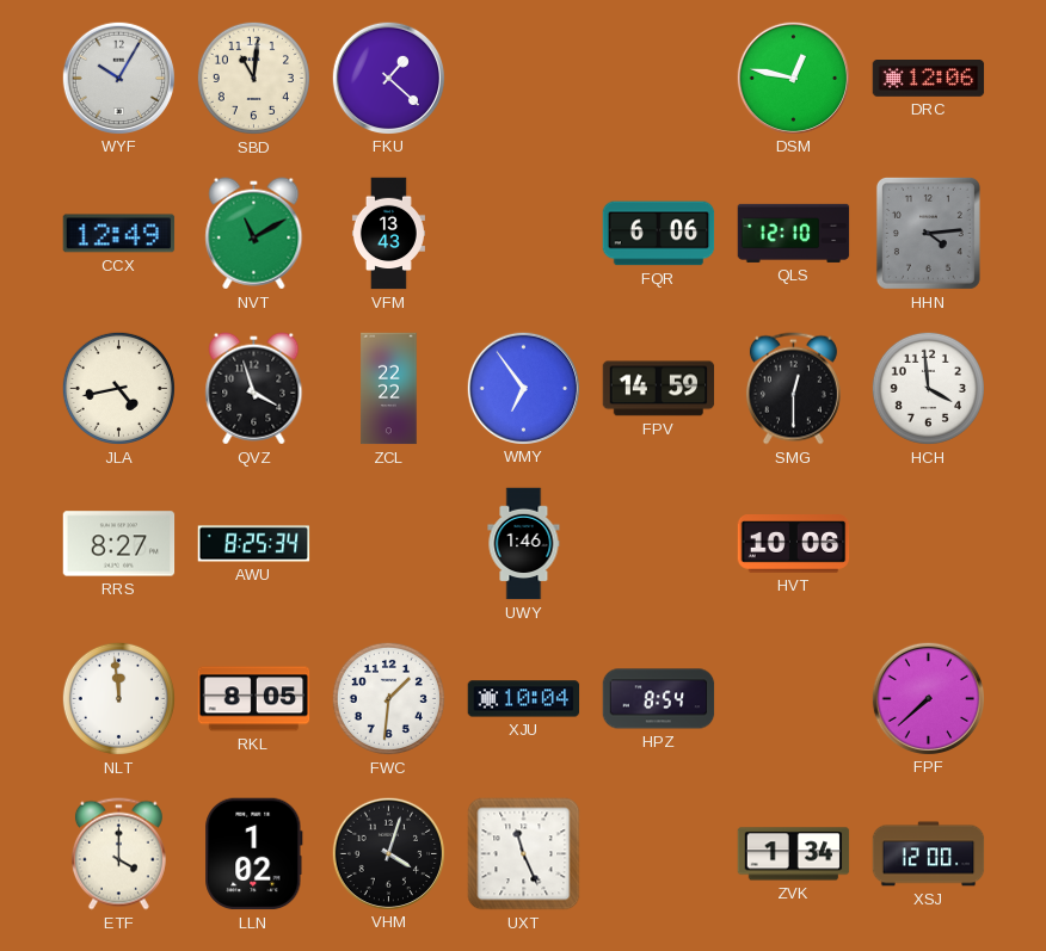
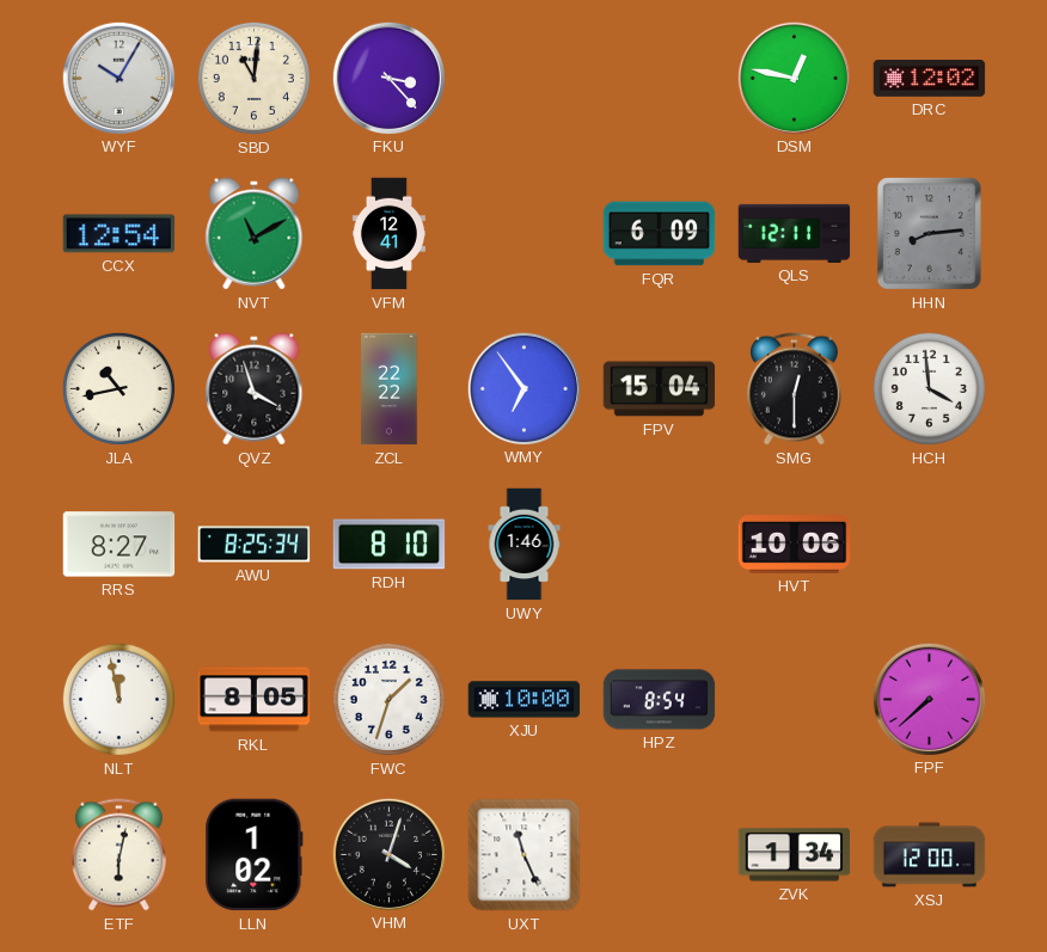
FKU: 1:22 -> 3:23 (388, 78)
DRC: 12:06 -> 12:02 (930, 79)
CCX: 12:49 -> 12:54 (120, 234)
VFM: 13:43 -> 12:41 (388, 234)
FQR: 6:06 -> 6:09 (660, 234)
QLS: 12:10 -> 12:11 (795, 233)
HHN: 4:14 -> 8:14 (929, 233)
JLA: 4:43 -> 10:43 (118, 388)
FPV: 14:59 -> 15:04 (660, 389)
RDH: none -> 8:10 (390, 545)
NLT: 11:59 -> 11:58 (118, 699)
FWC: 1:31 -> 1:33 (388, 699)
XJU: 10:04 -> 10:00 (525, 700)
ETF: 4:00 -> 6:02 (118, 855)
